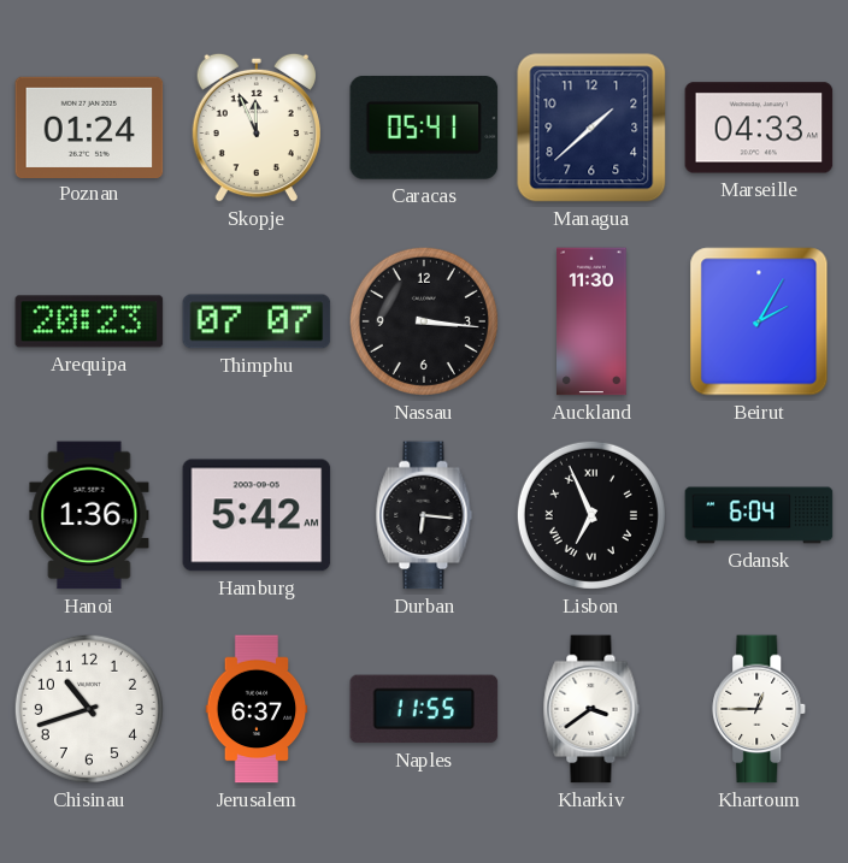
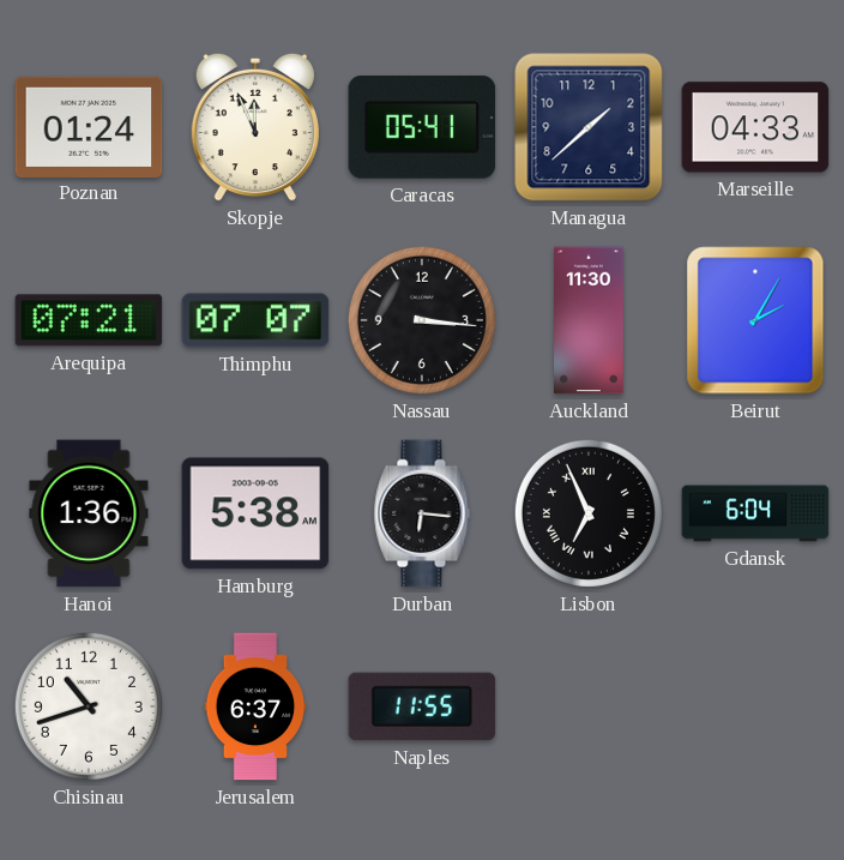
Arequipa: 20:23 -> 07:21 (89, 320)
Hamburg: 5:42 -> 5:38 (255, 513)
Kharkiv: 3:39 -> none (591, 709)
Khartoum: 12:45 -> none (760, 709)
